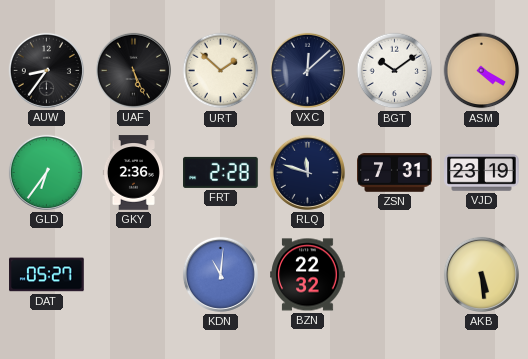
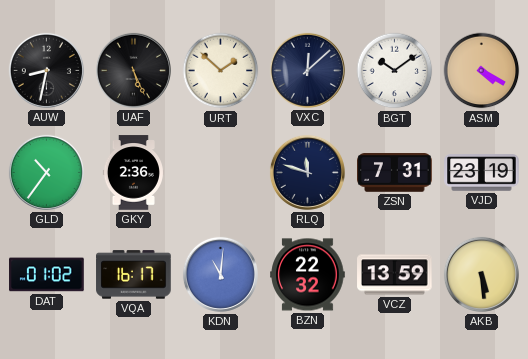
AUW: 8:36 -> 8:32 (46, 70)
GLD: 6:36 -> 10:36 (46, 172)
FRT: 2:28 -> none (221, 172)
DAT: 05:27 -> 01:02 (47, 275)
VQA: none -> 16:17 (134, 275)
VCZ: none -> 13:59 (395, 275)
